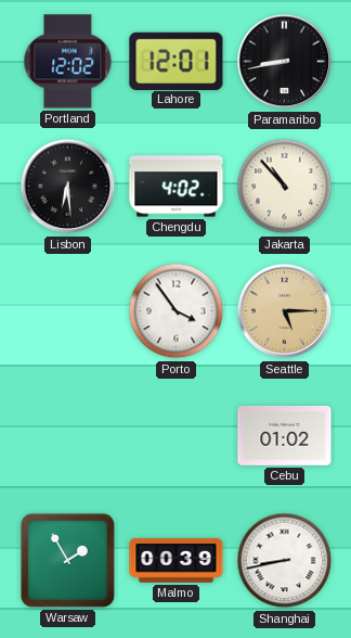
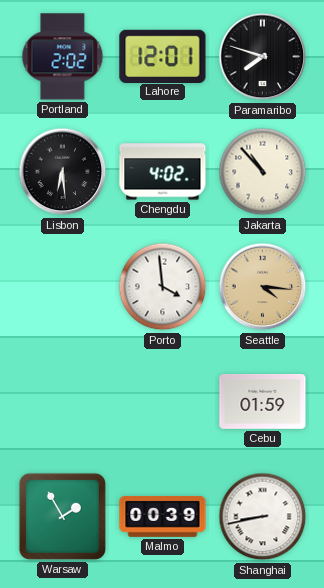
Portland: 12:02 -> 2:02 (63, 57)
Paramaribo: 8:43 -> 7:48 (263, 57)
Porto: 3:54 -> 3:59 (163, 287)
Seattle: 5:15 -> 4:16 (263, 287)
Cebu: 01:02 -> 01:59 (263, 402)
